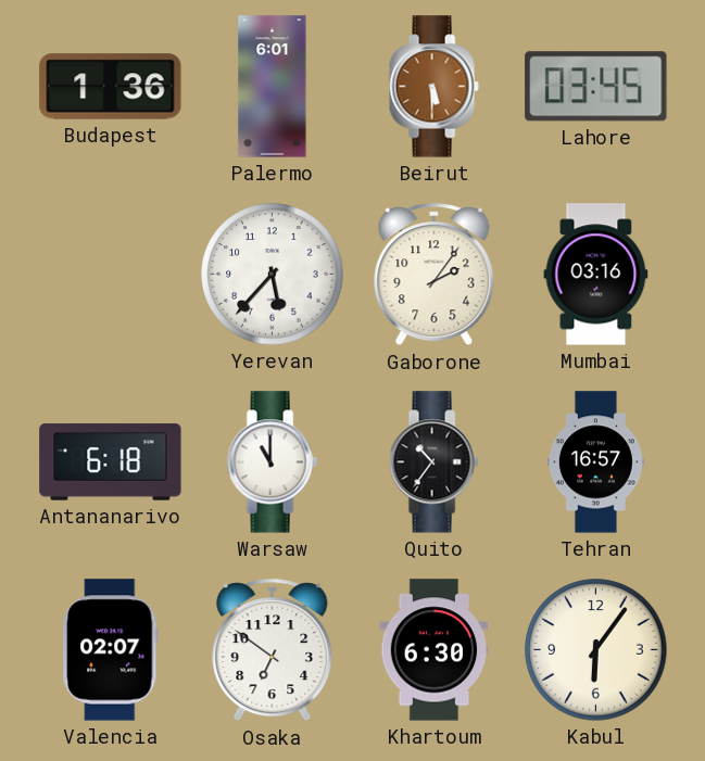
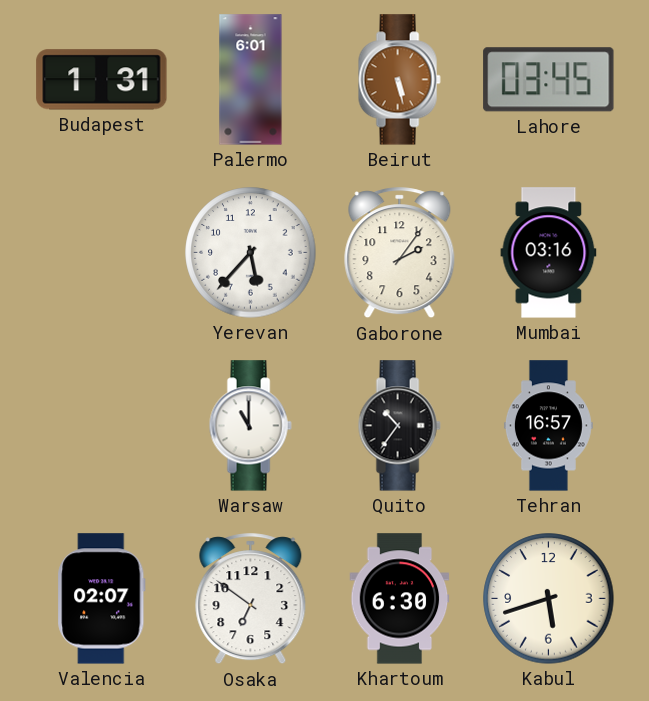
Budapest: 1:36 -> 1:31 (102, 80)
Beirut: 5:30 -> 5:28 (399, 80)
Antananarivo: 6:18 -> none (111, 462)
Kabul: 6:06 -> 5:42 (549, 599)
